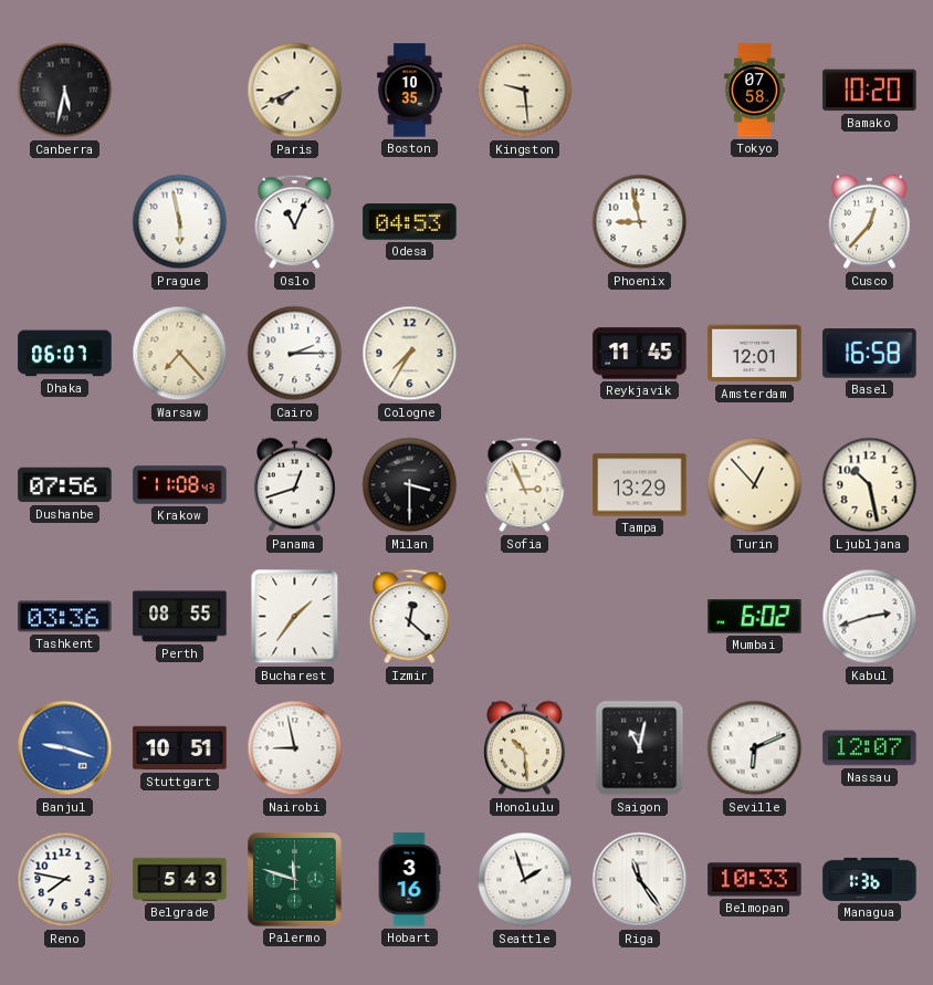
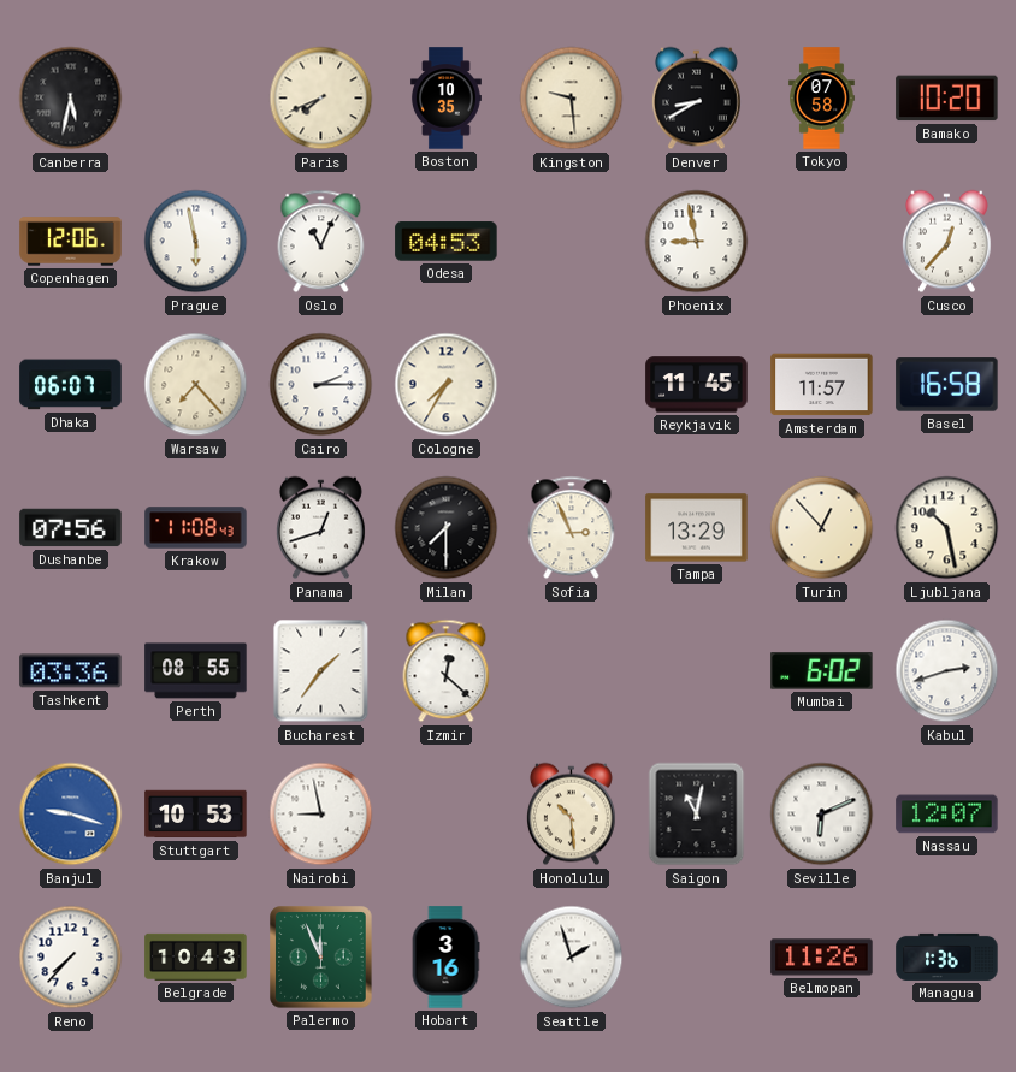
Denver: none -> 8:40 (697, 99)
Copenhagen: none -> 12:06 (71, 242)
Amsterdam: 12:01 -> 11:57 (822, 385)
Milan: 3:30 -> 7:30 (447, 528)
Stuttgart: 10:51 -> 10:53 (196, 815)
Reno: 7:47 -> 7:37 (71, 958)
Belgrade: 5:43 -> 10:43 (196, 956)
Palermo: 11:48 -> 11:56 (321, 958)
Riga: 11:24 -> none (640, 880)
Belmopan: 10:33 -> 11:26 (822, 958)
